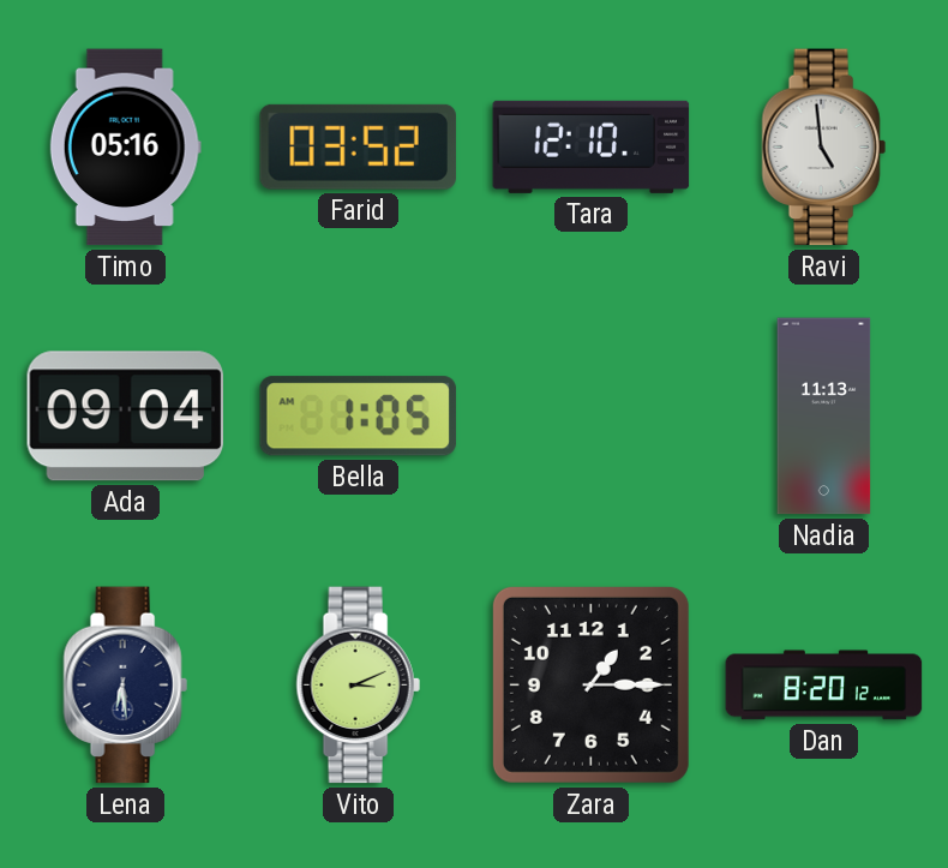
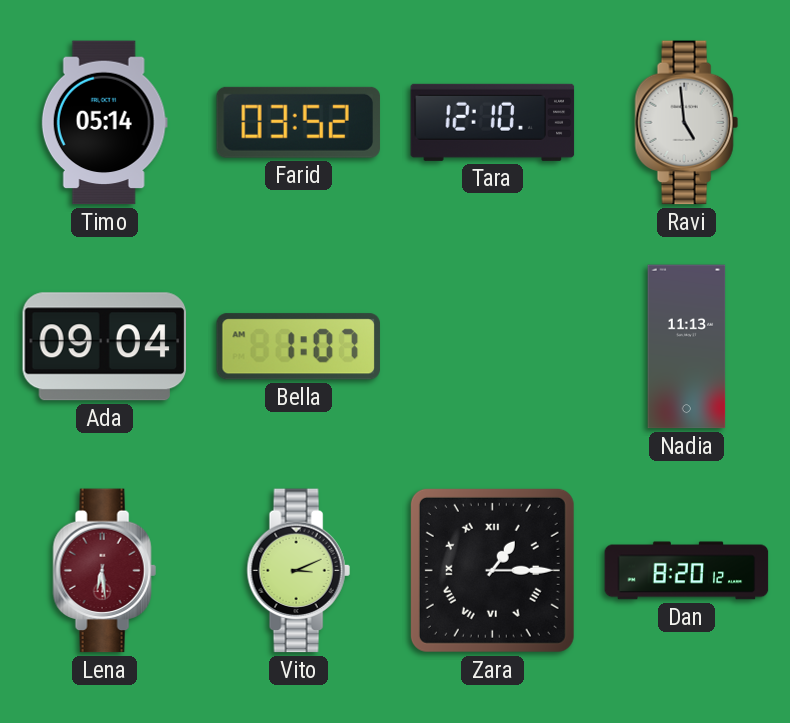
Timo: 05:16 -> 05:14 (104, 123)
Bella: 1:05 -> 1:07 (298, 347)
Lena dial: navy -> burgundy (104, 571)
Zara numerals: Arabic -> Roman (492, 570)
